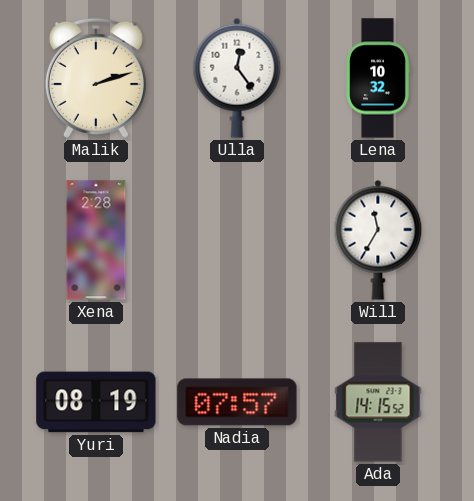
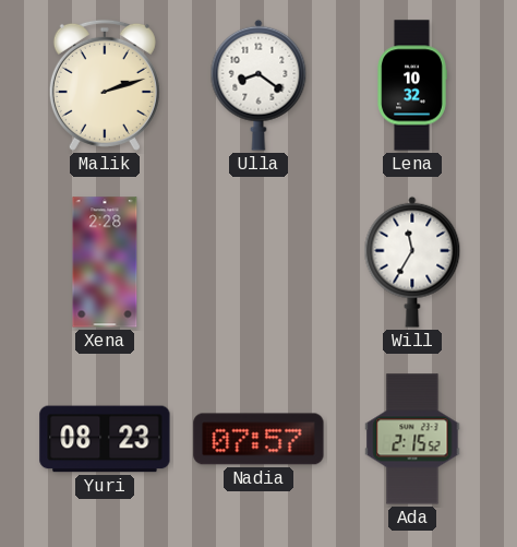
Ulla: 12:24 -> 8:21 (258, 85)
Yuri: 08:19 -> 08:23 (105, 439)
Ada: 14:15 -> 2:15 (412, 439)
